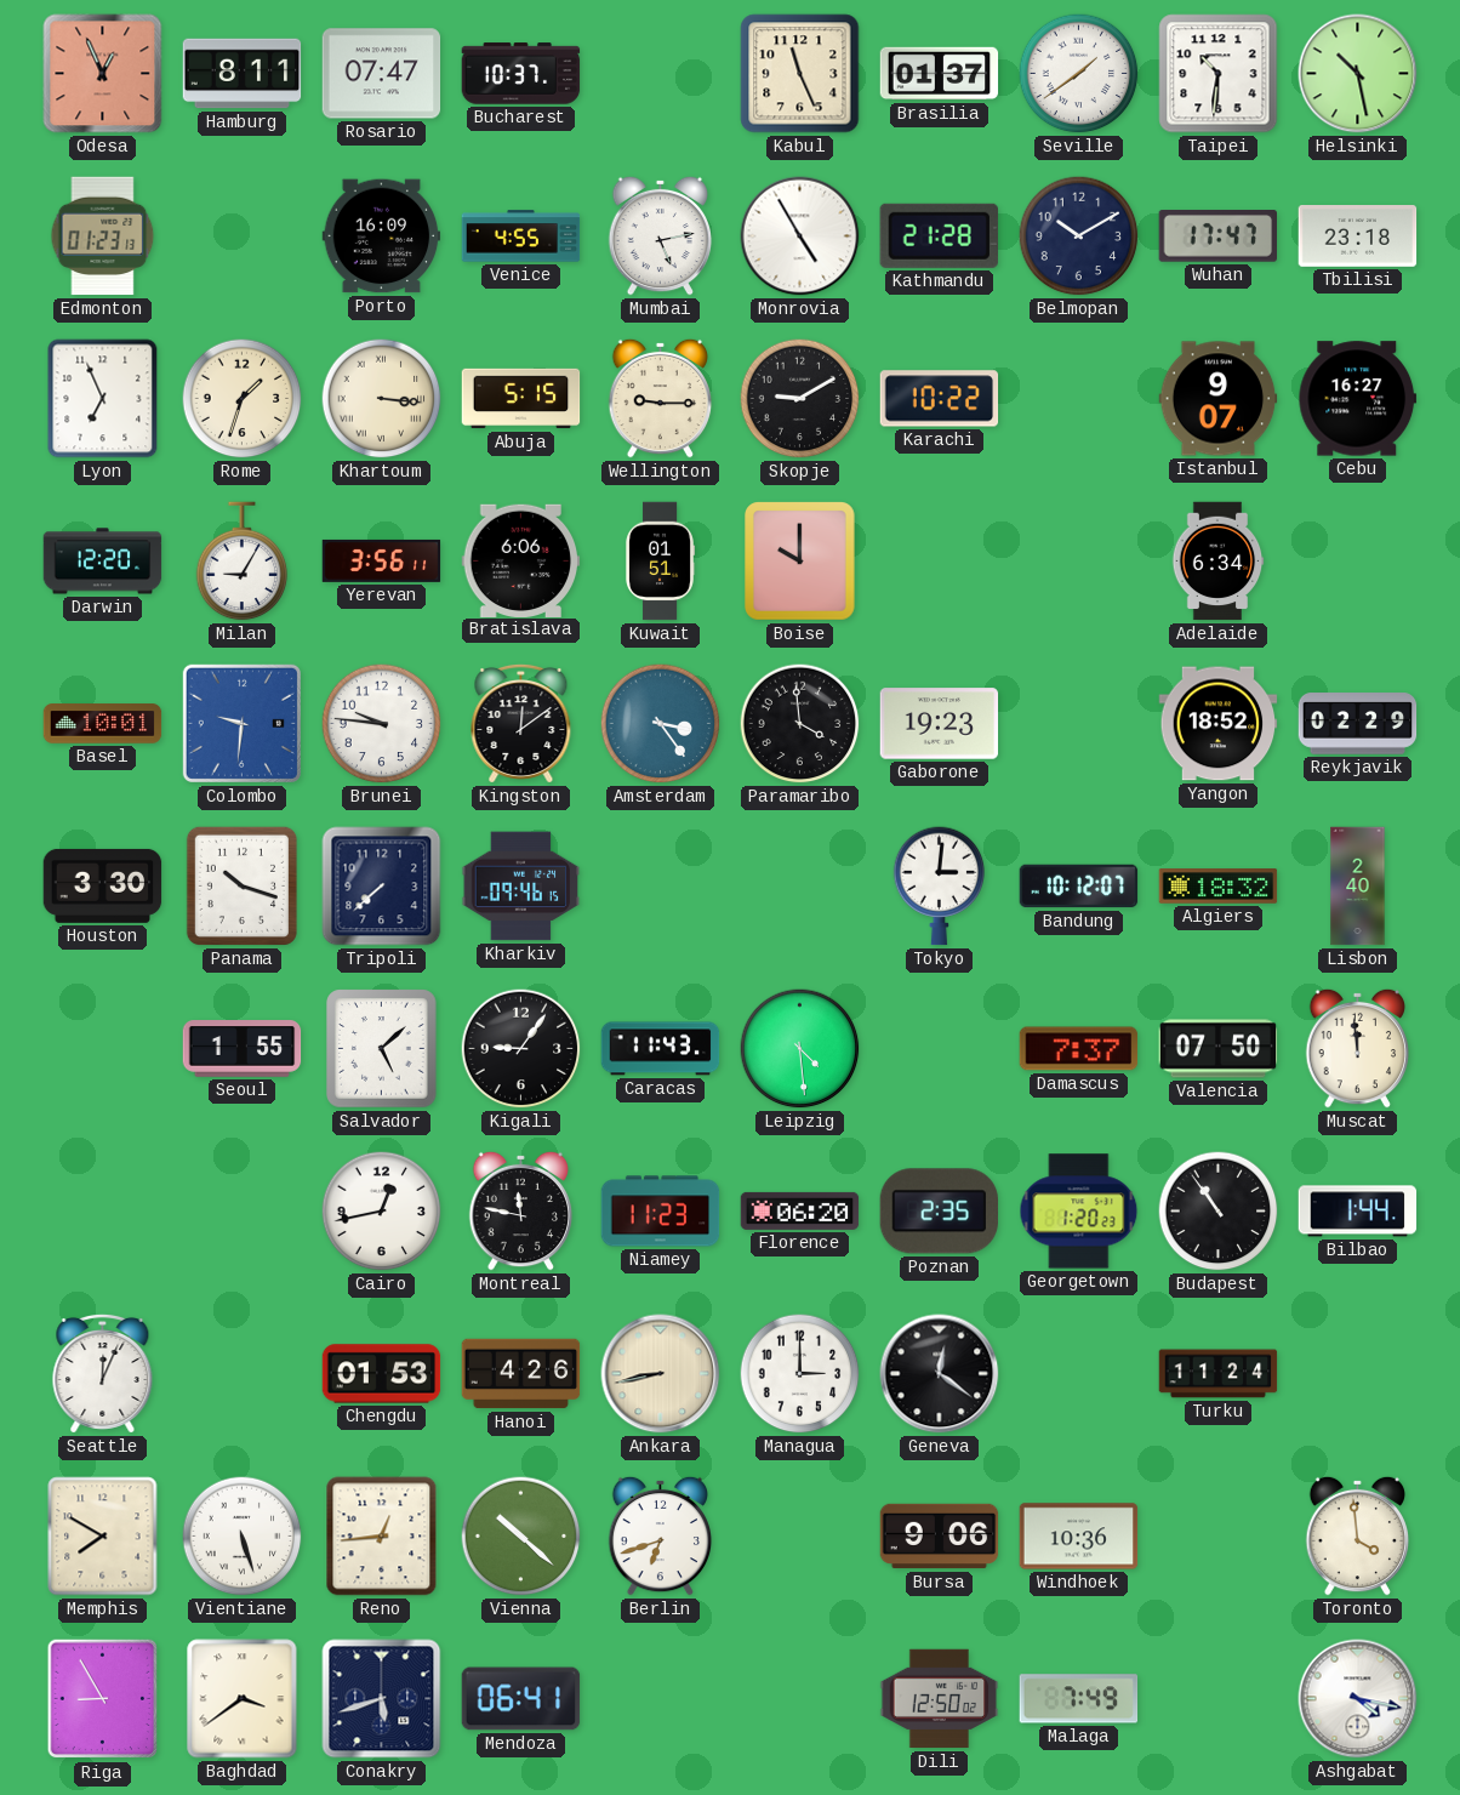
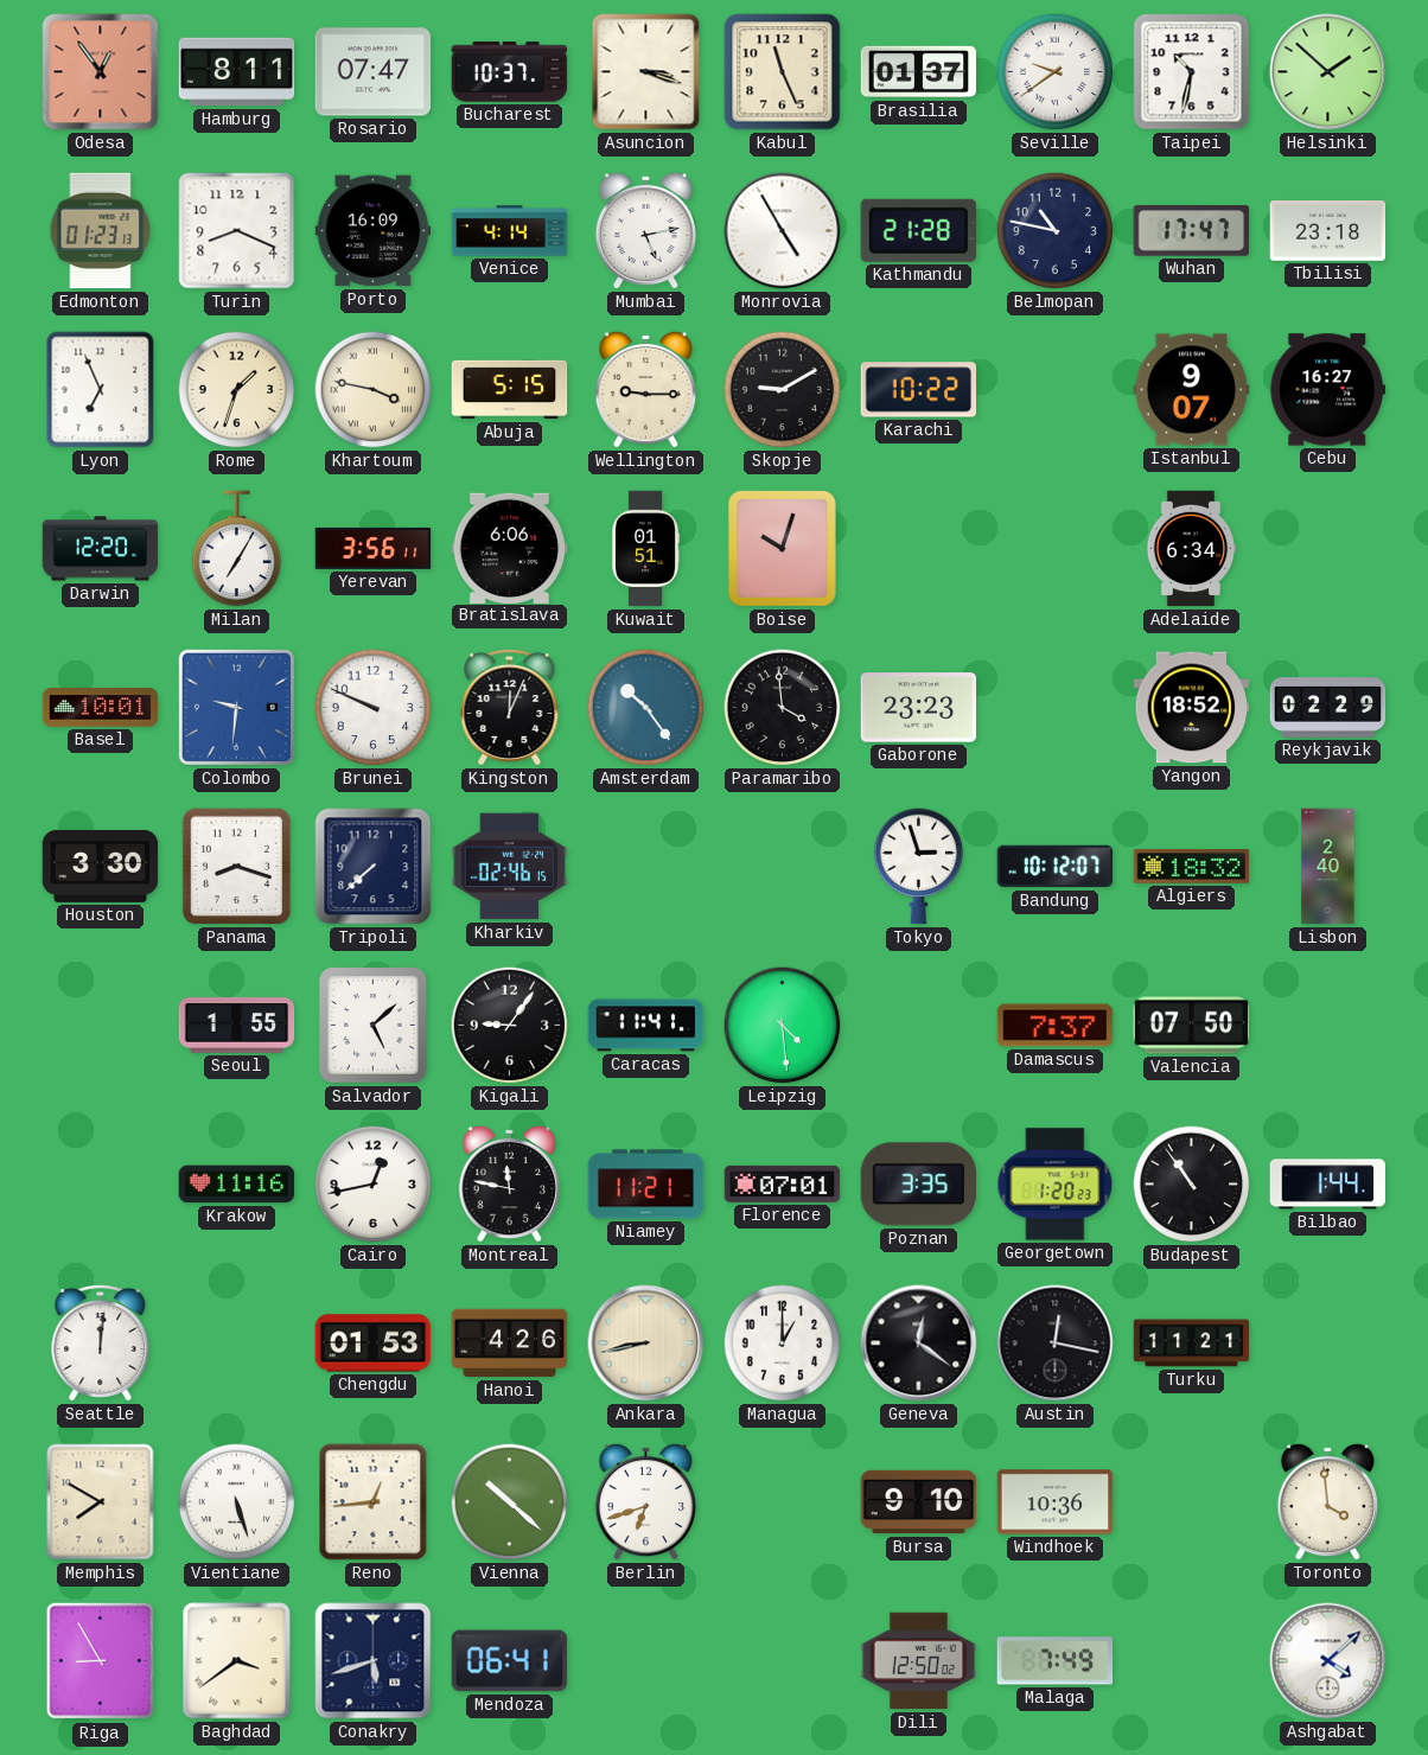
Odesa: 12:56 -> 12:54 (101, 72)
Asuncion: none -> 3:18 (646, 72)
Seville: 1:39 -> 9:39 (1056, 72)
Taipei: 10:31 -> 10:32 (1192, 72)
Helsinki: 10:28 -> 1:52 (1328, 72)
Turin: none -> 8:19 (237, 231)
Venice: 4:55 -> 4:14 (510, 231)
Belmopan: 10:10 -> 10:47 (1056, 231)
Khartoum: 3:16 -> 3:47 (374, 390)
Milan: 9:05 -> 7:05 (237, 549)
Boise: 10:00 -> 10:03 (783, 549)
Brunei: 9:46 -> 9:49 (374, 708)
Kingston: 12:09 -> 12:04 (510, 707)
Amsterdam: 3:24 -> 10:24 (646, 708)
Gaborone: 19:23 -> 23:23 (919, 708)
Panama: 10:18 -> 8:18 (236, 866)
Kharkiv: 09:46 -> 02:46 (510, 867)
Tokyo: 3:01 -> 2:57 (919, 867)
Caracas: 11:43 -> 11:41 (646, 1026)
Muscat: 11:59 -> none (1358, 1048)
Krakow: none -> 11:16 (237, 1185)
Niamey: 11:23 -> 11:21 (646, 1185)
Florence: 06:20 -> 07:01 (783, 1183)
Poznan: 2:35 -> 3:35 (918, 1185)
Seattle: 12:04 -> 12:01 (101, 1342)
Managua: 3:00 -> 1:00 (783, 1344)
Austin: none -> 12:17 (1056, 1344)
Turku: 11:24 -> 11:21 (1192, 1344)
Bursa: 9:06 -> 9:10 (919, 1502)
Ashgabat: 4:17 -> 4:08 (1328, 1661)
